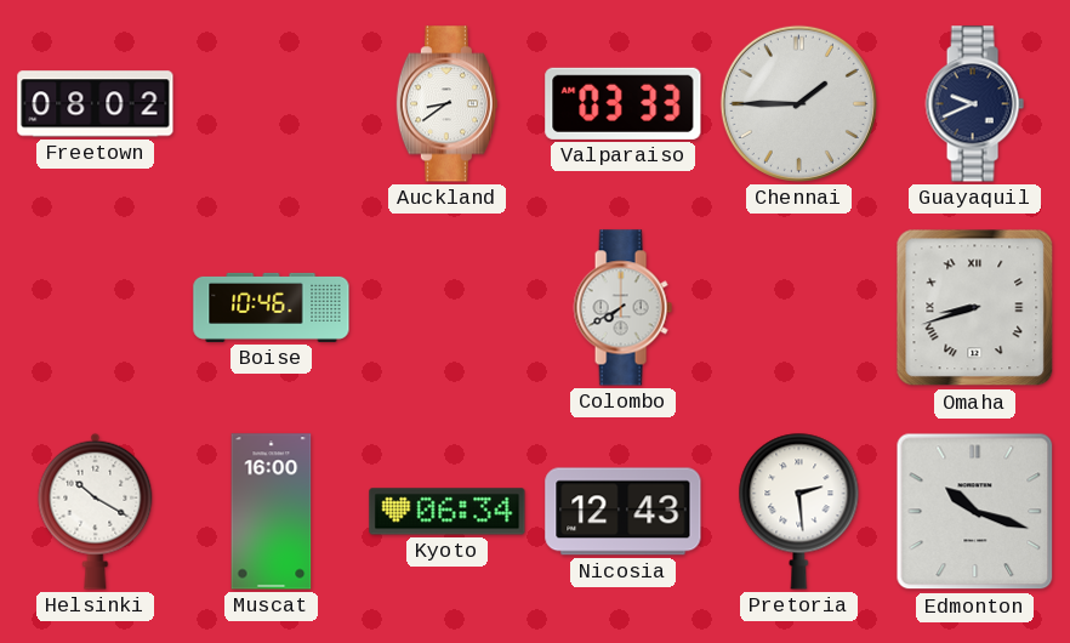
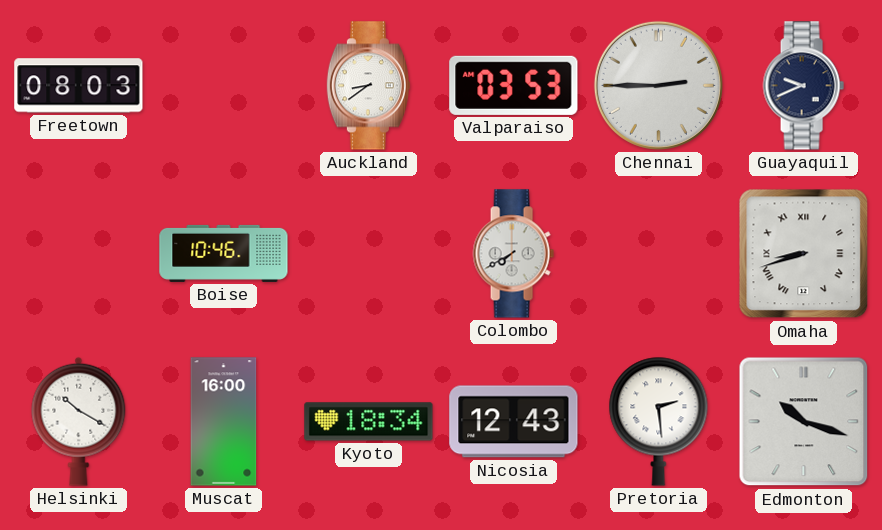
Freetown: 08:02 -> 08:03 (79, 86)
Valparaiso: 03:33 -> 03:53 (514, 85)
Chennai: 1:45 -> 2:45 (658, 85)
Kyoto: 06:34 -> 18:34 (369, 422)
